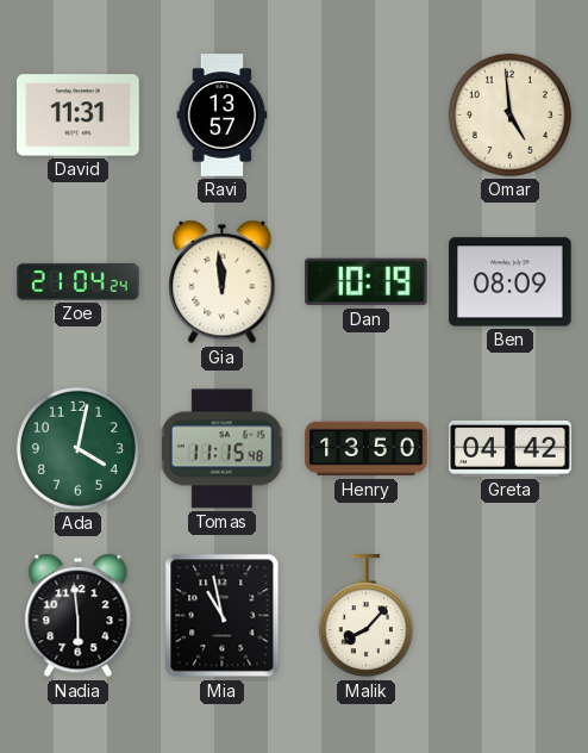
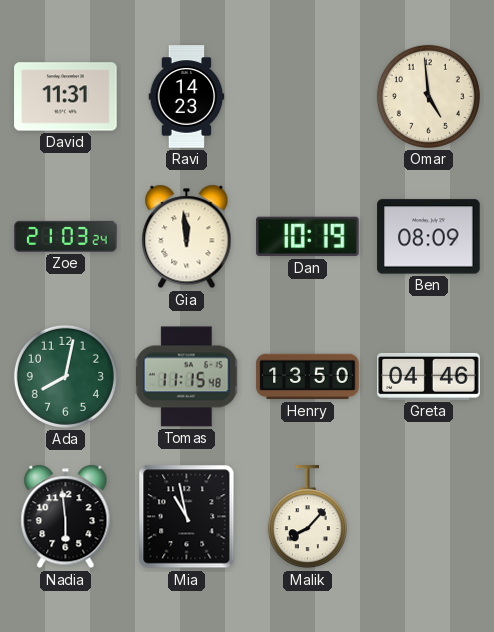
Ravi: 13:57 -> 14:23 (187, 97)
Zoe: 21:04 -> 21:03 (66, 236)
Ada: 4:02 -> 8:02 (65, 376)
Greta: 04:42 -> 04:46 (429, 376)
